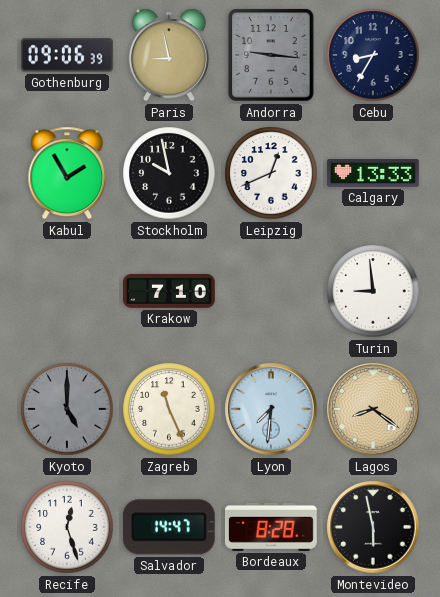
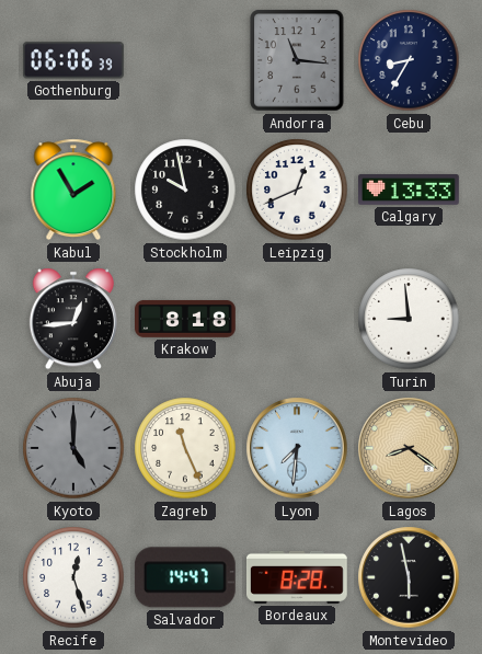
Gothenburg: 09:06 -> 06:06 (73, 60)
Paris: 8:58 -> none (169, 55)
Andorra: 9:16 -> 11:16 (297, 60)
Abuja: none -> 12:44 (73, 319)
Krakow: 7:10 -> 8:18 (186, 319)
